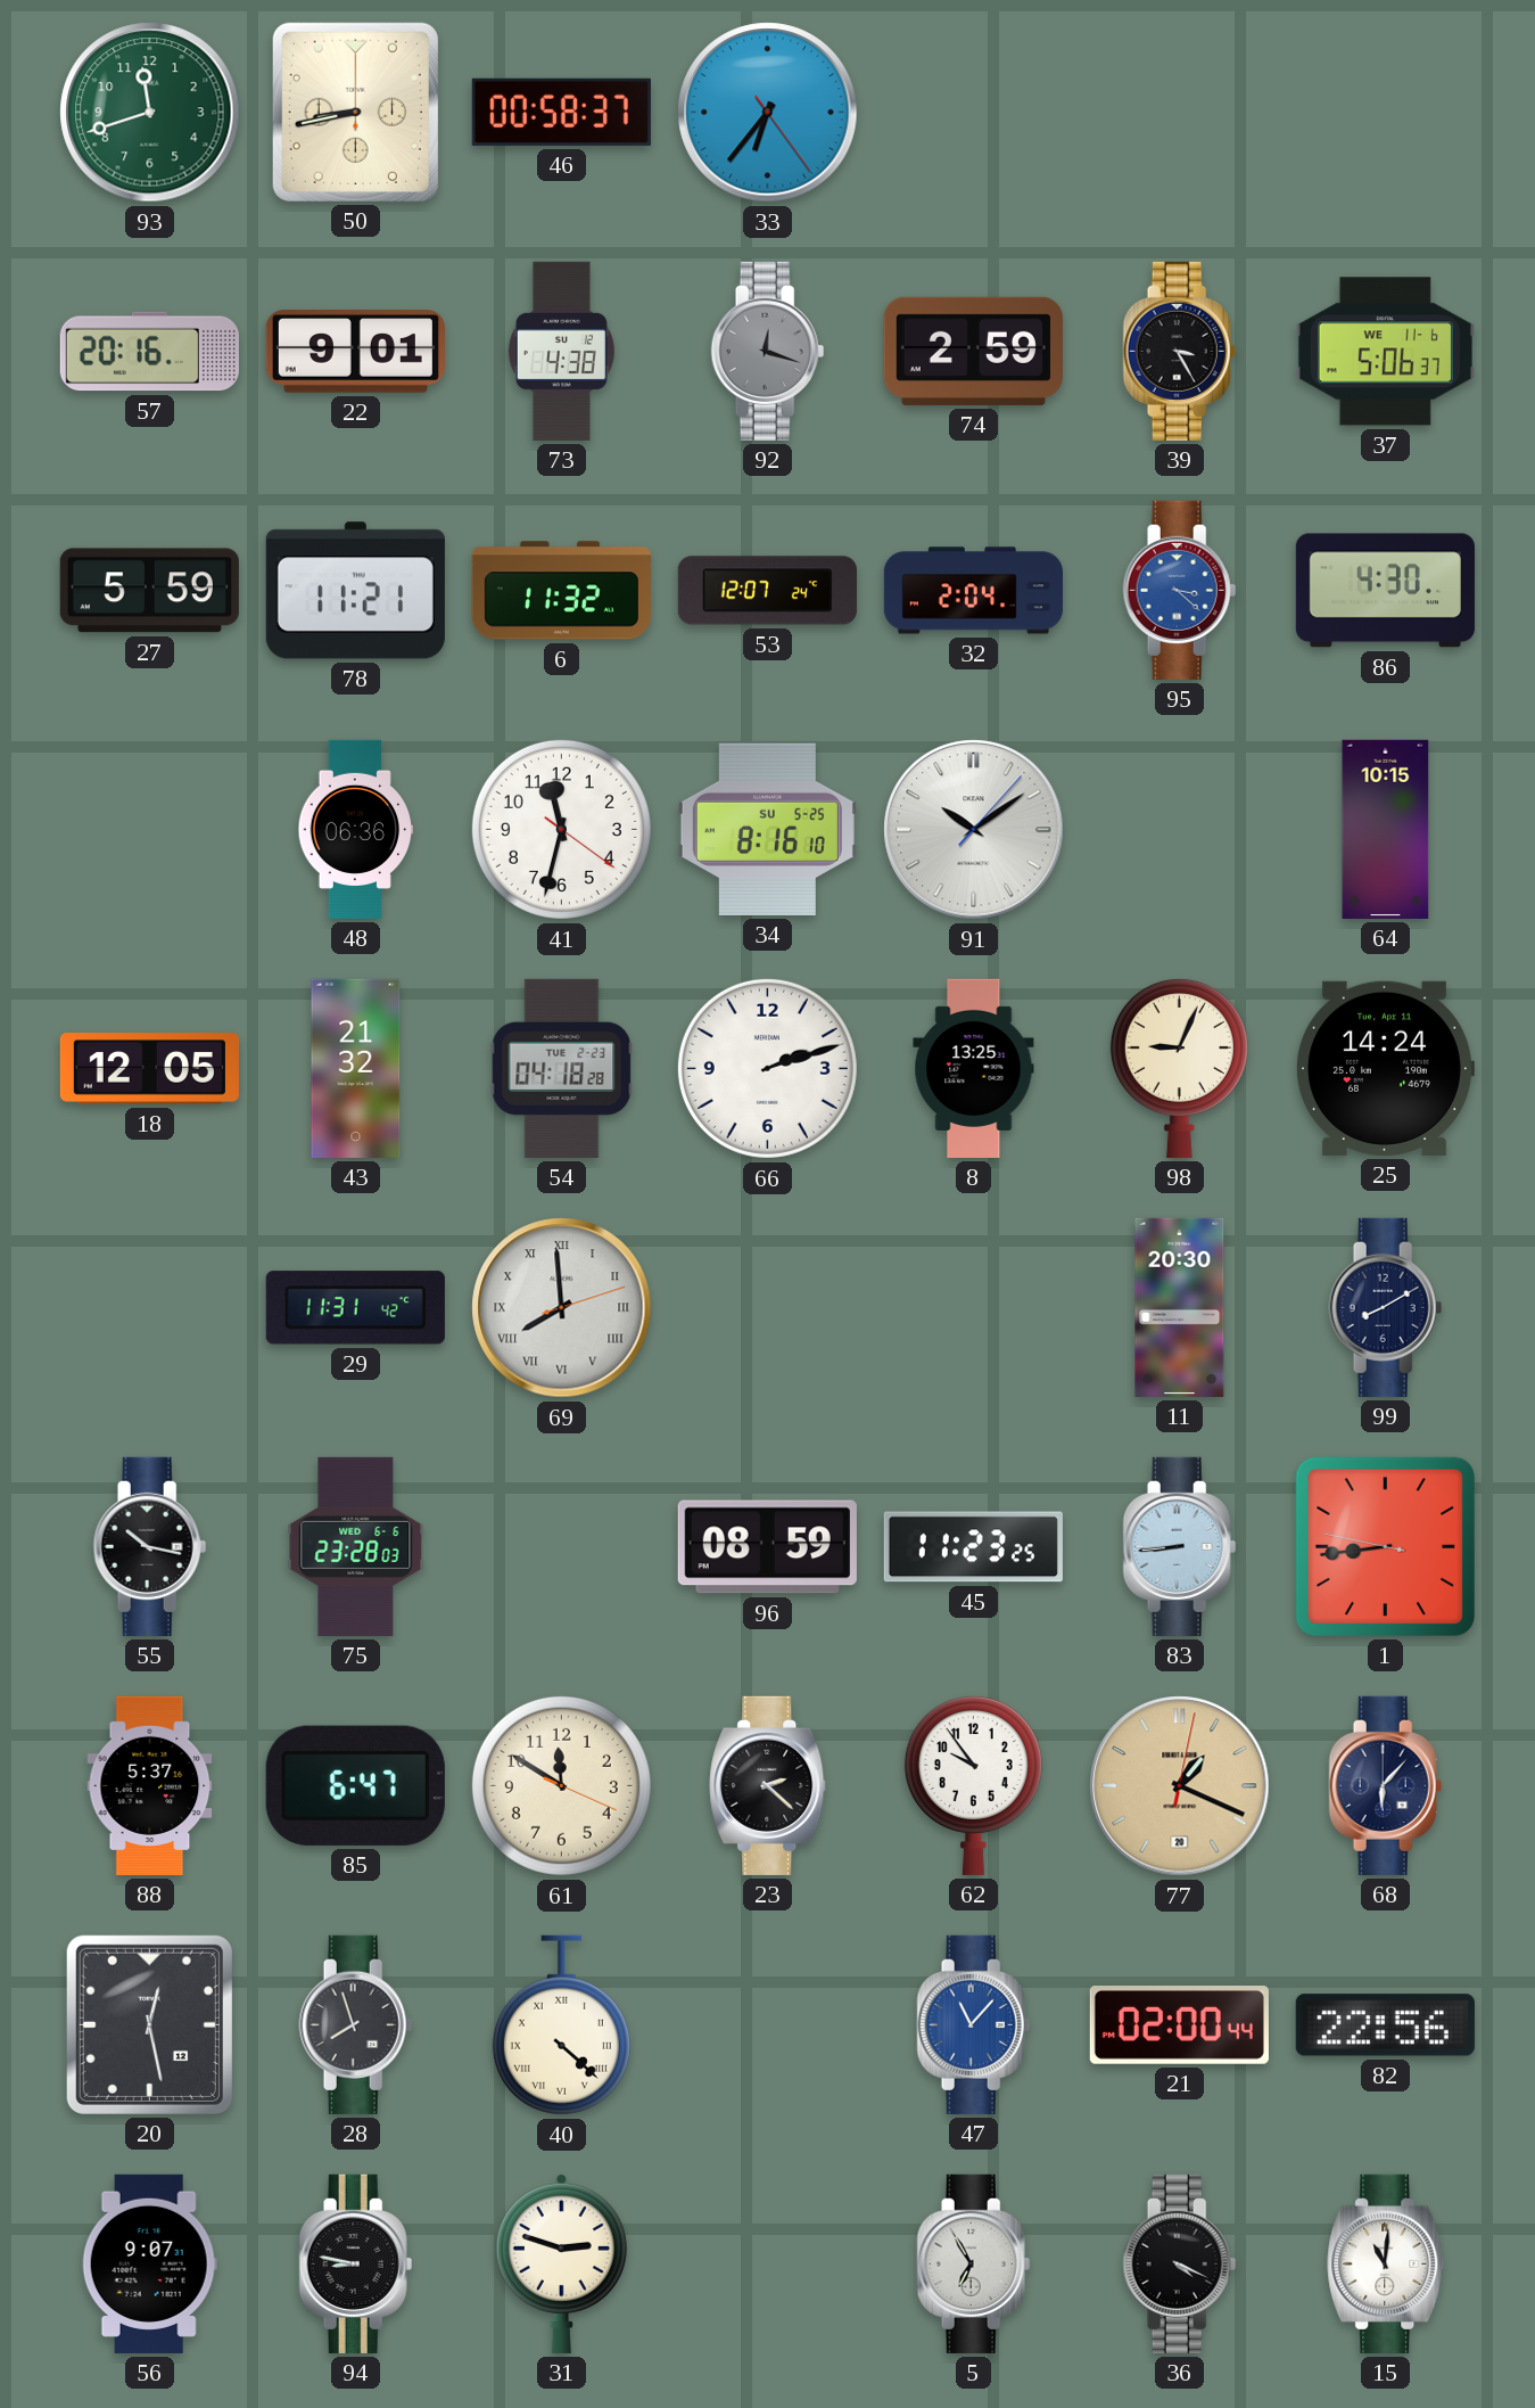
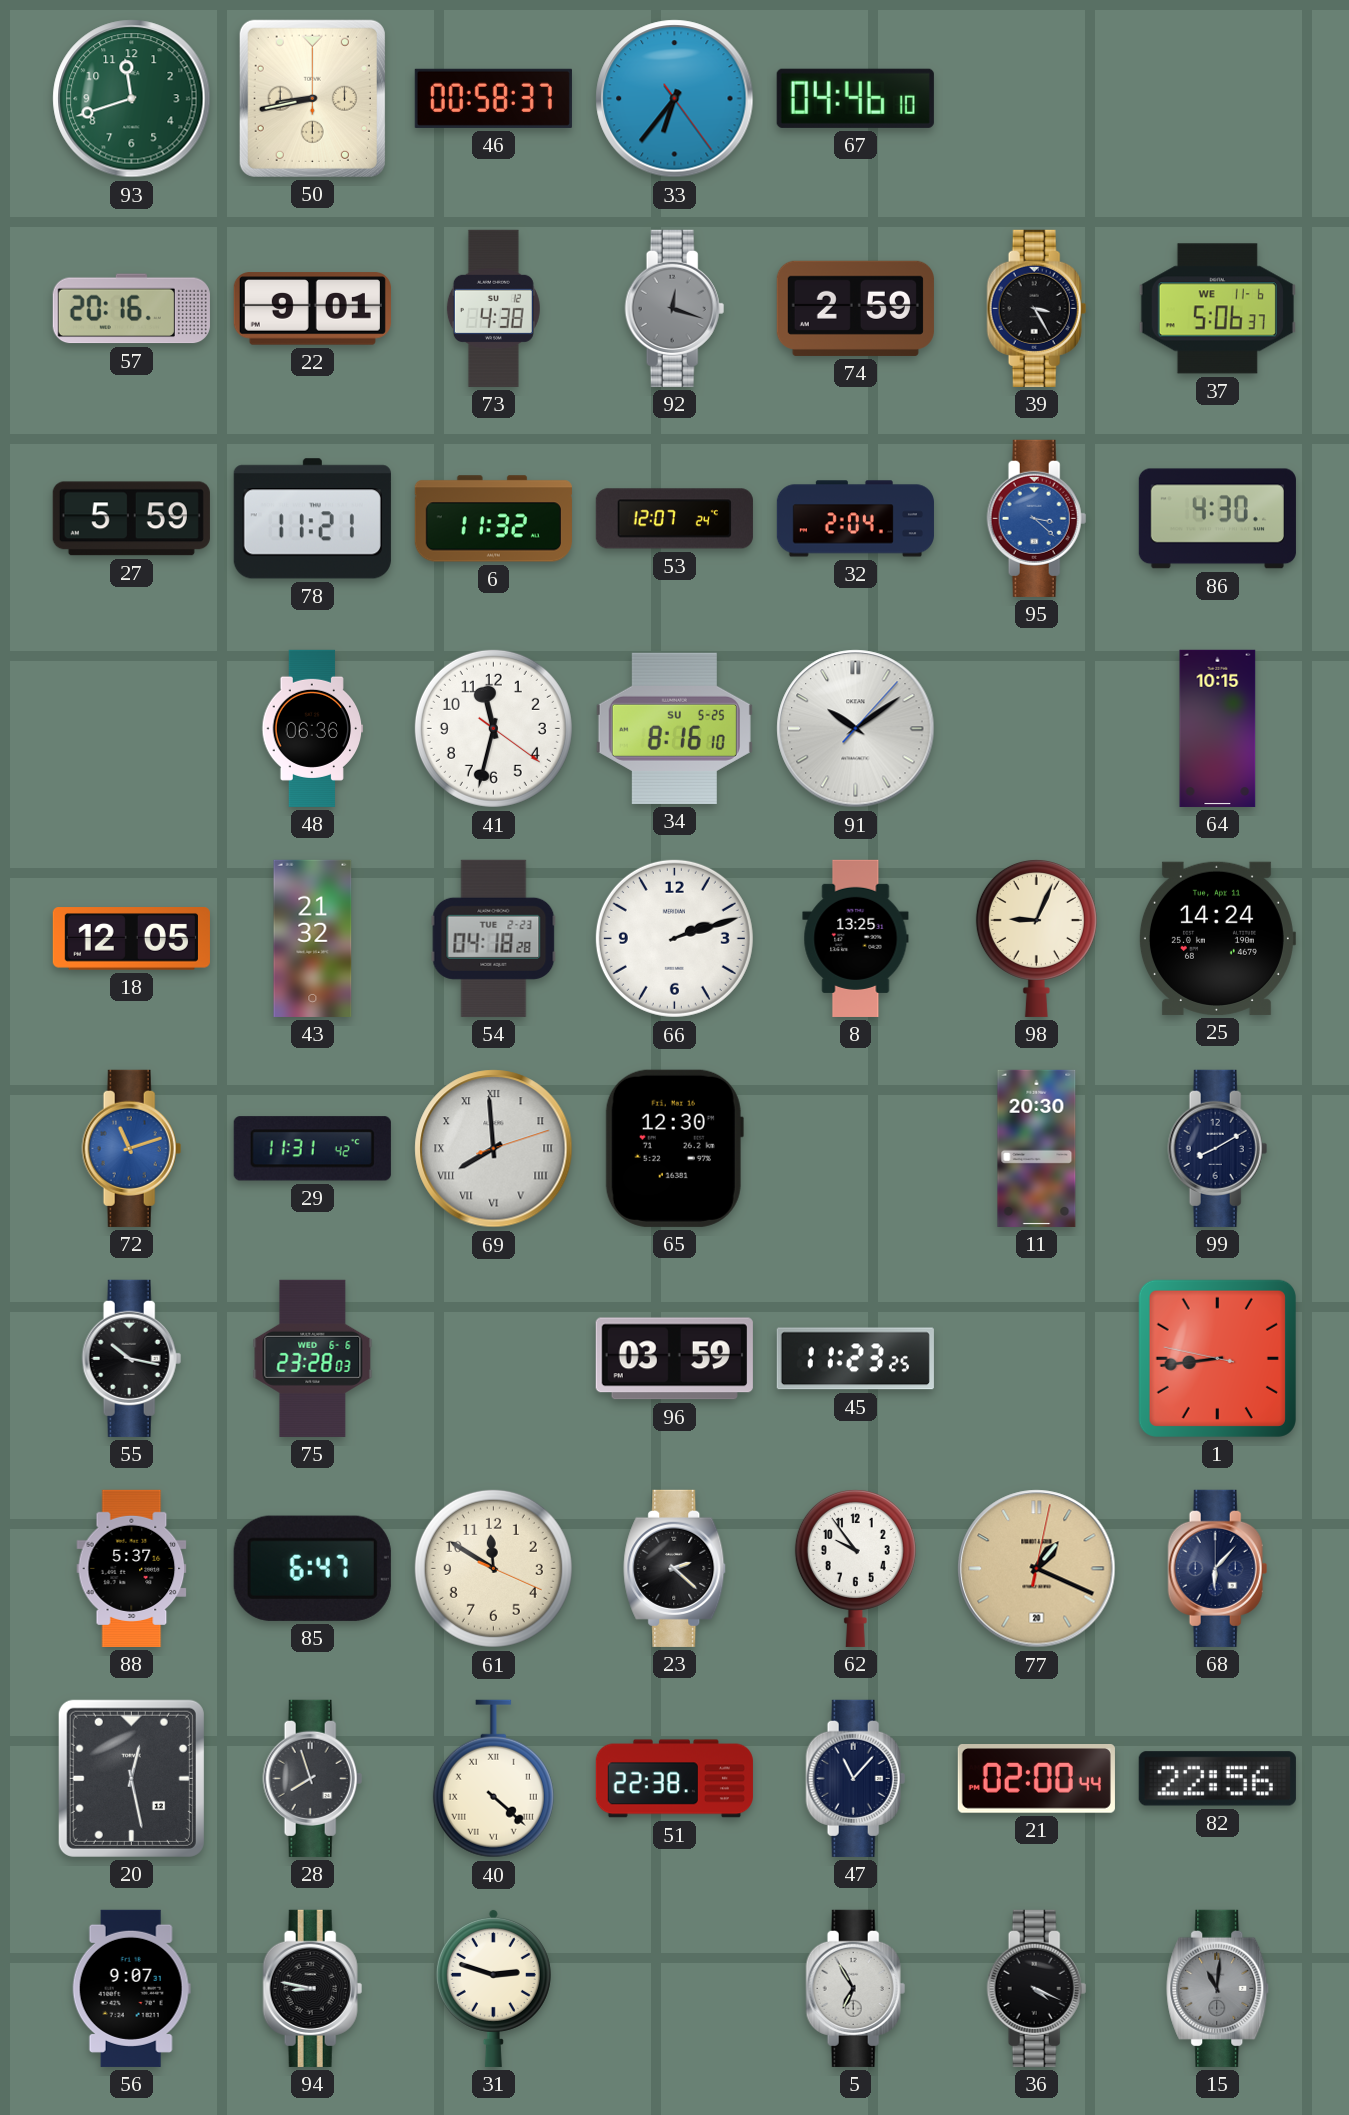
67: none -> 04:46 (855, 98)
72: none -> 11:12 (132, 1148)
65: none -> 12:30 (674, 1148)
96: 08:59 -> 03:59 (674, 1359)
83: 8:44 -> none (1180, 1546)
51: none -> 22:38 (674, 1779)
47 dial: blue -> navy (856, 1778)
15 dial: white -> grey (1218, 1988)
